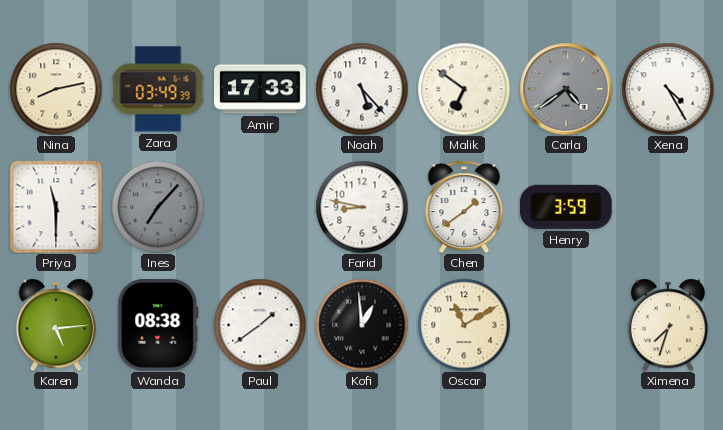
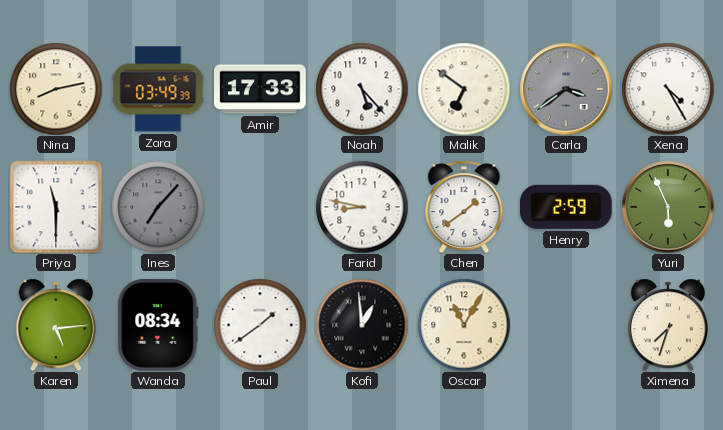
Carla: 4:39 -> 3:39 (566, 89)
Henry: 3:59 -> 2:59 (566, 207)
Yuri: none -> 5:56 (668, 207)
Wanda: 08:38 -> 08:34 (158, 326)
Oscar: 11:10 -> 11:05 (464, 325)
